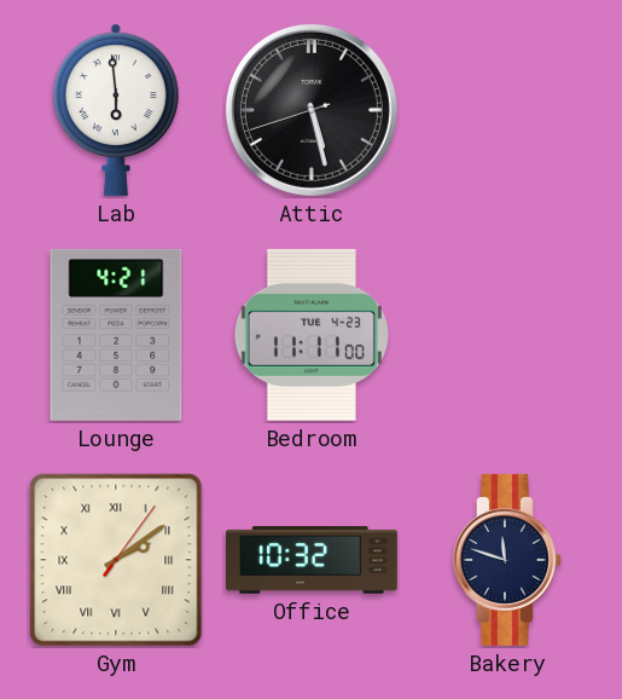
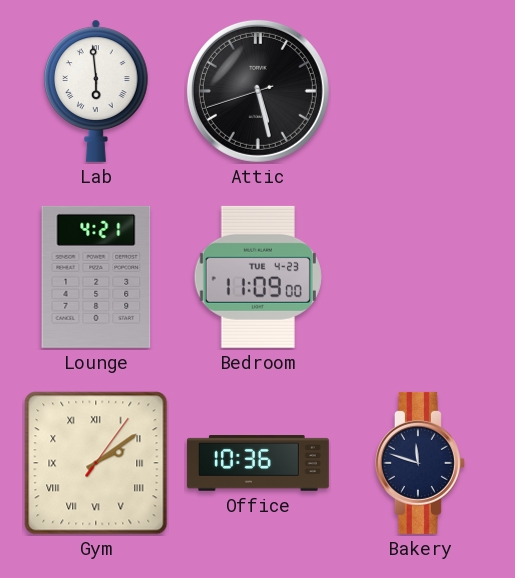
Bedroom: 11:11 -> 11:09 (258, 277)
Office: 10:32 -> 10:36 (258, 463)
